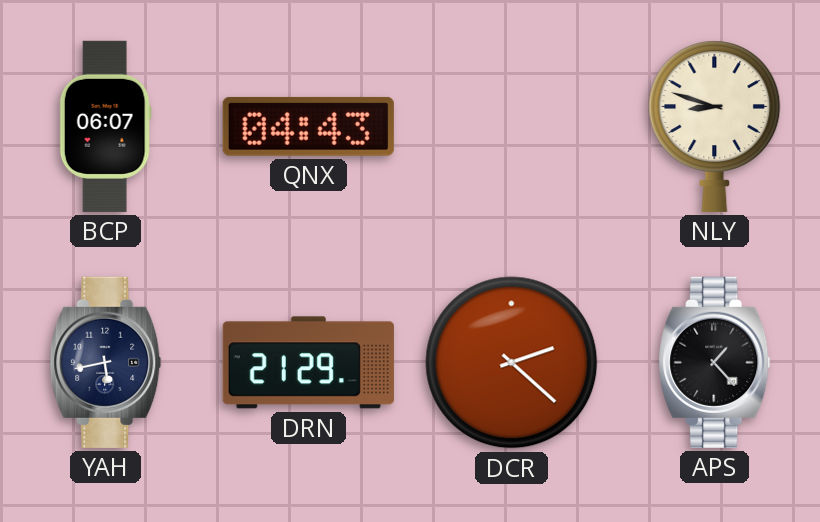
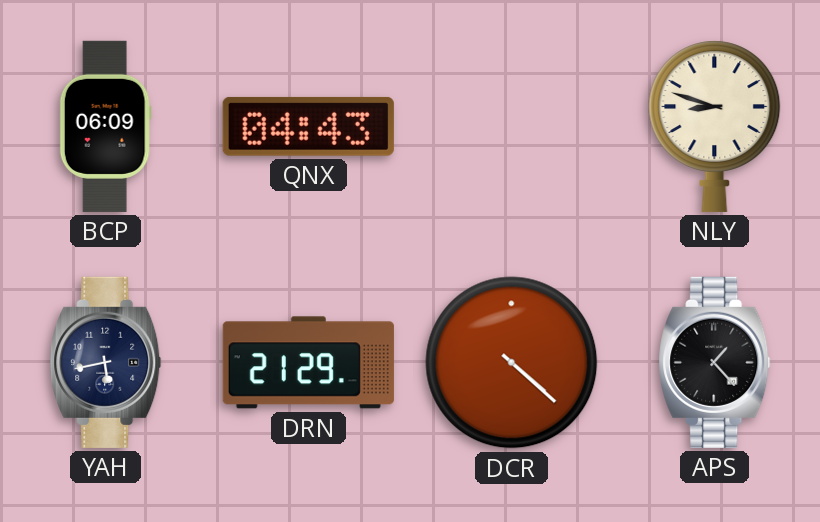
BCP: 06:07 -> 06:09 (105, 126)
DCR: 2:22 -> 4:22 (512, 363)
